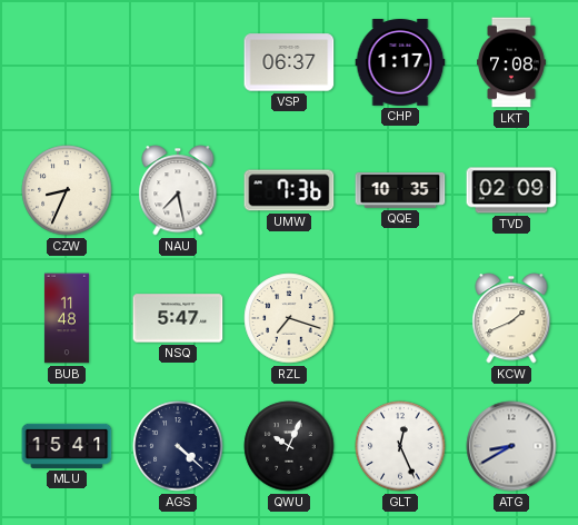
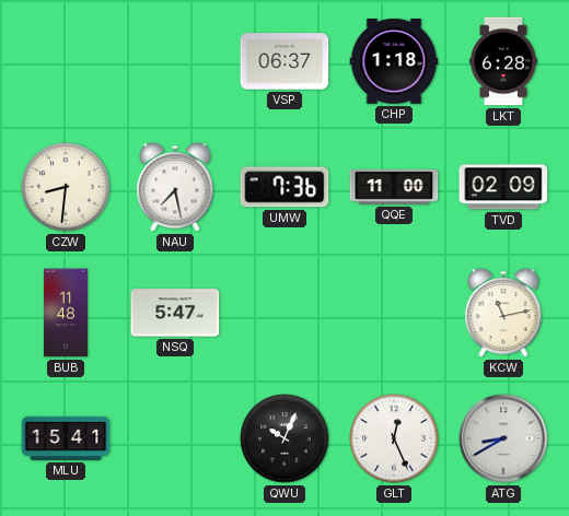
CHP: 1:17 -> 1:18 (394, 62)
LKT: 7:08 -> 6:28 (503, 61)
CZW: 8:34 -> 8:31 (66, 187)
QQE: 10:35 -> 11:00 (394, 188)
RZL: 7:18 -> none (289, 318)
KCW: 1:41 -> 11:13 (503, 313)
AGS: 4:22 -> none (178, 446)
